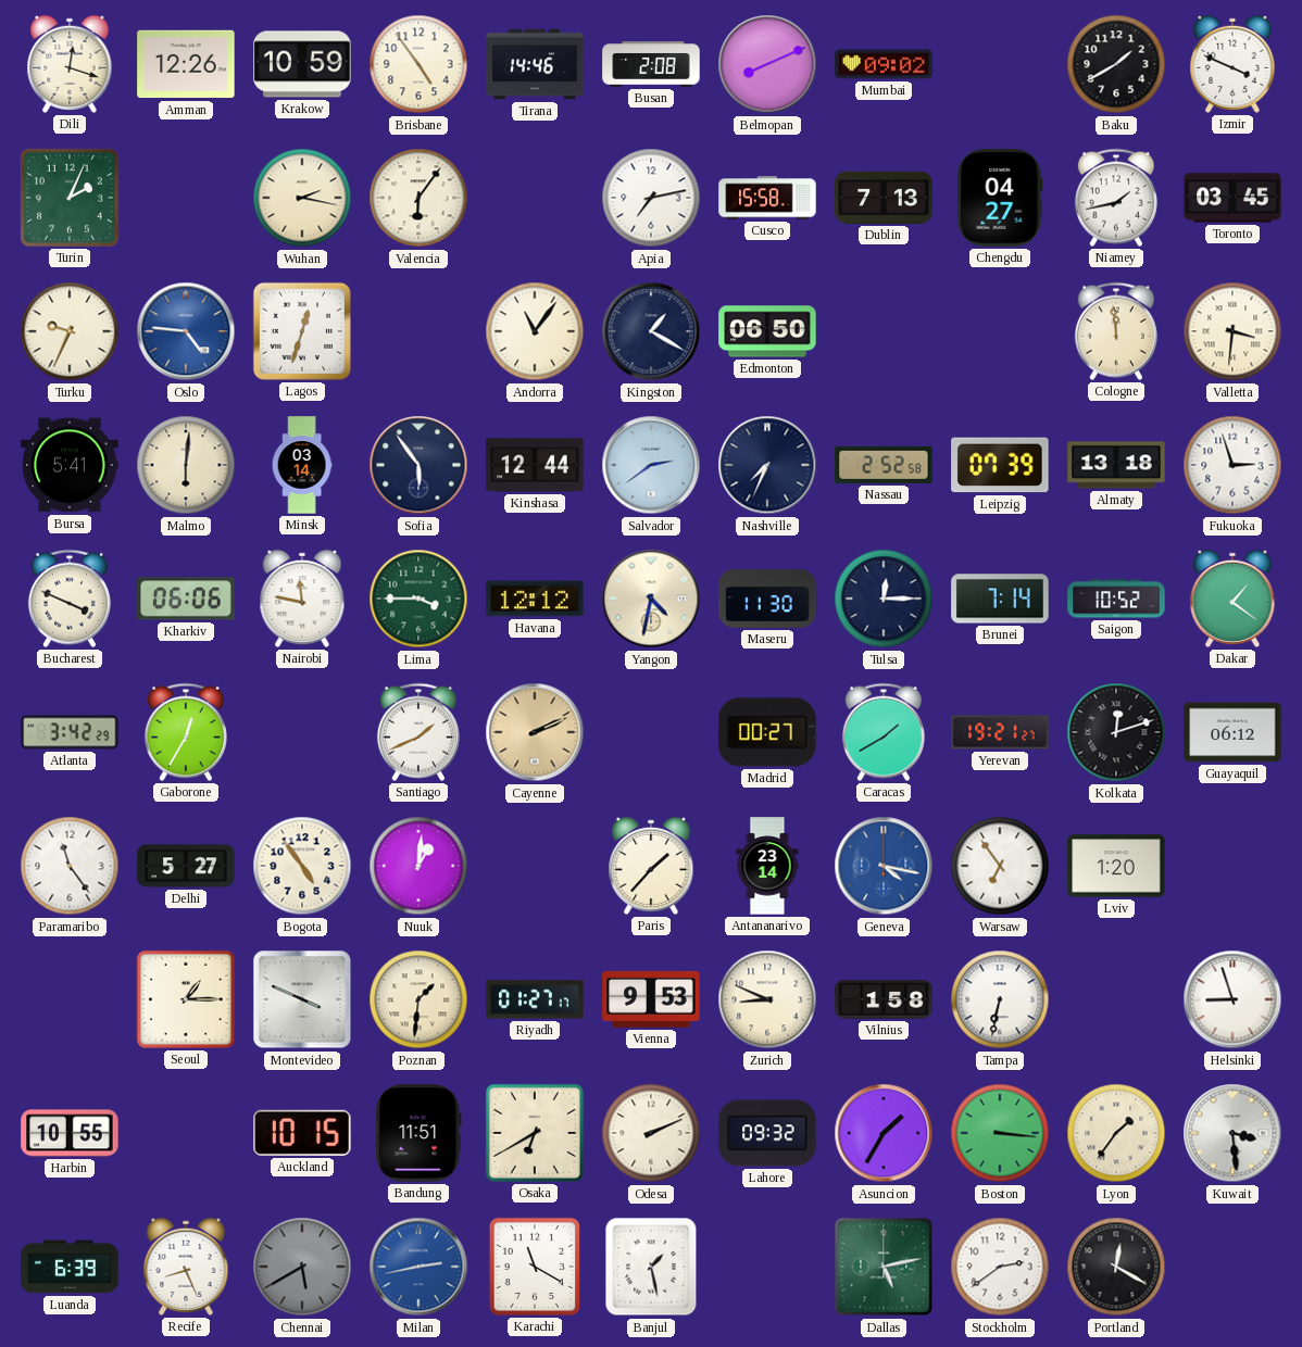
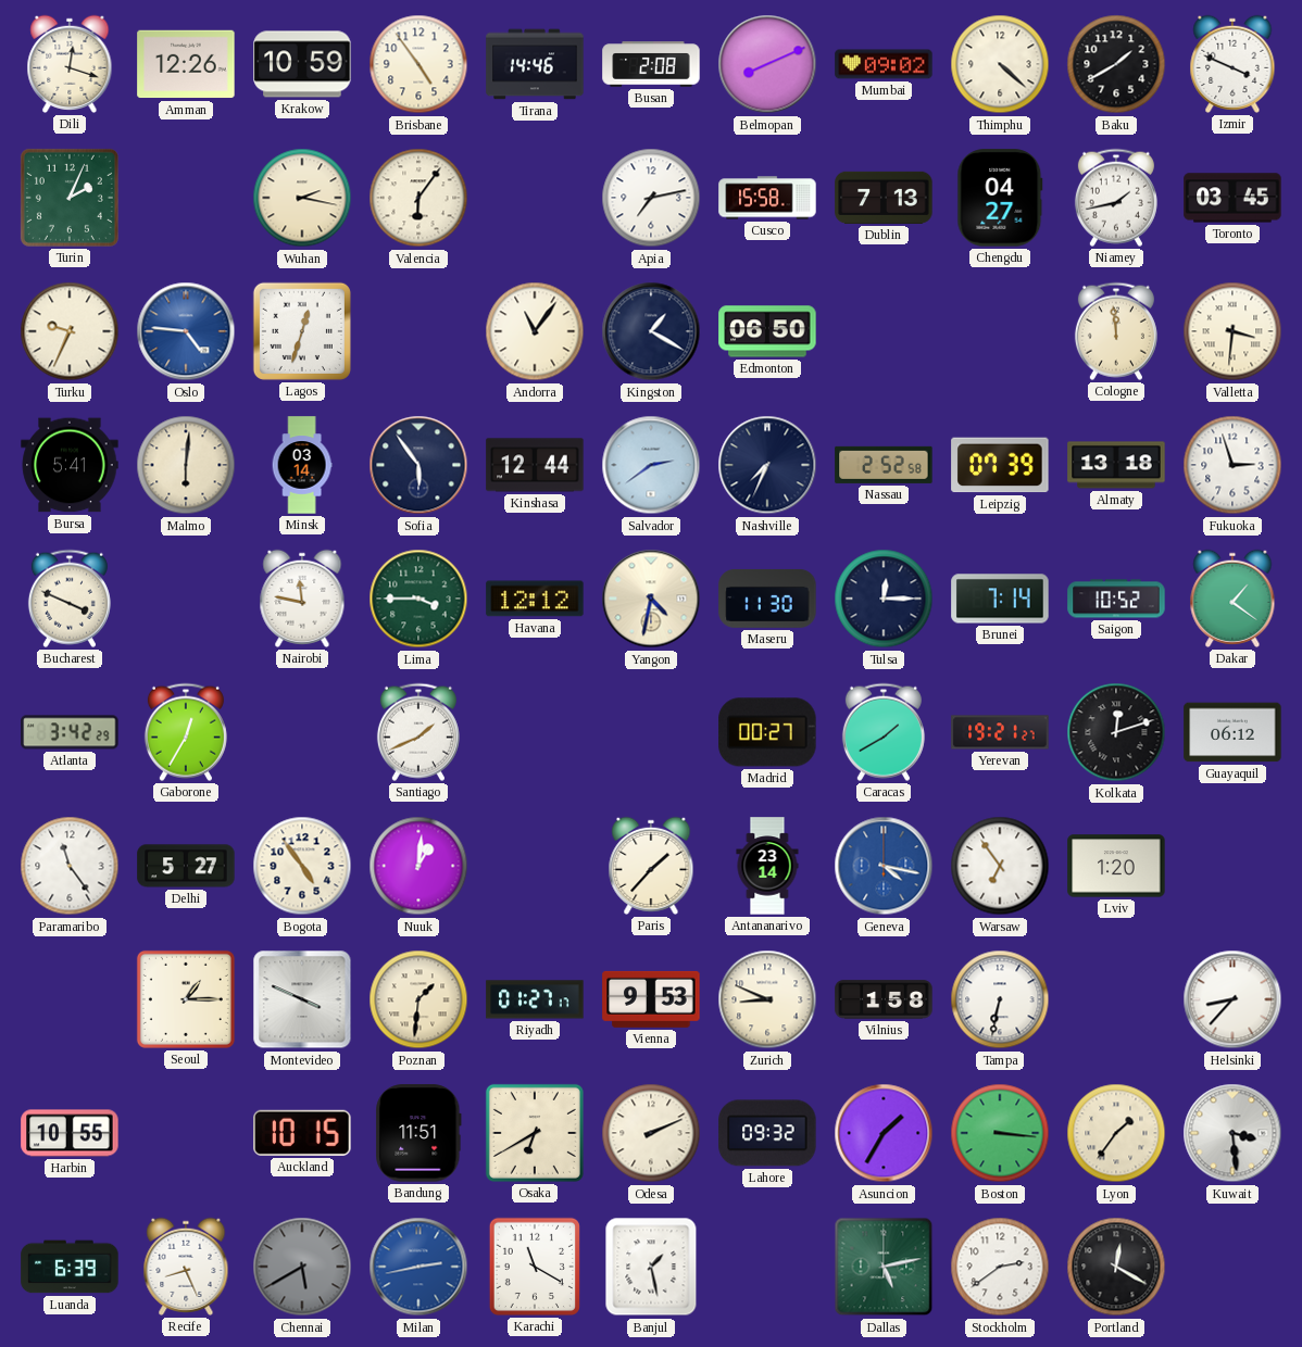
Thimphu: none -> 4:22 (1000, 64)
Kharkiv: 06:06 -> none (186, 599)
Cayenne: 2:11 -> none (535, 732)
Helsinki: 8:57 -> 8:37 (1232, 999)
